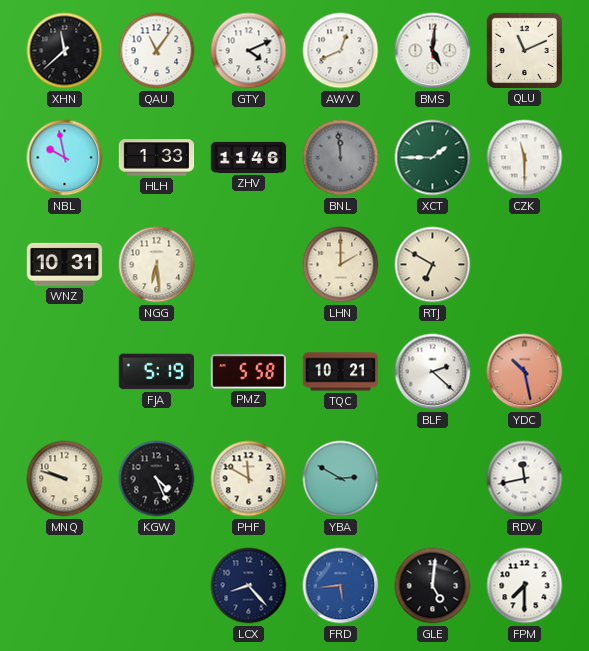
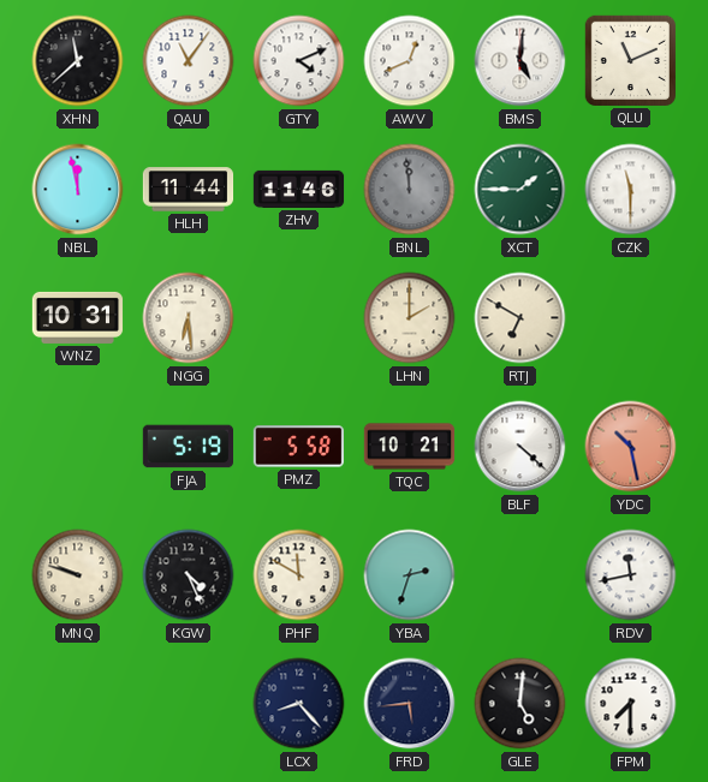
NBL: 9:58 -> 11:58 (78, 190)
HLH: 1:33 -> 11:44 (189, 190)
BLF: 2:22 -> 4:22 (520, 447)
YBA: 2:50 -> 2:33 (410, 575)
FRD dial: blue -> navy (410, 704)
